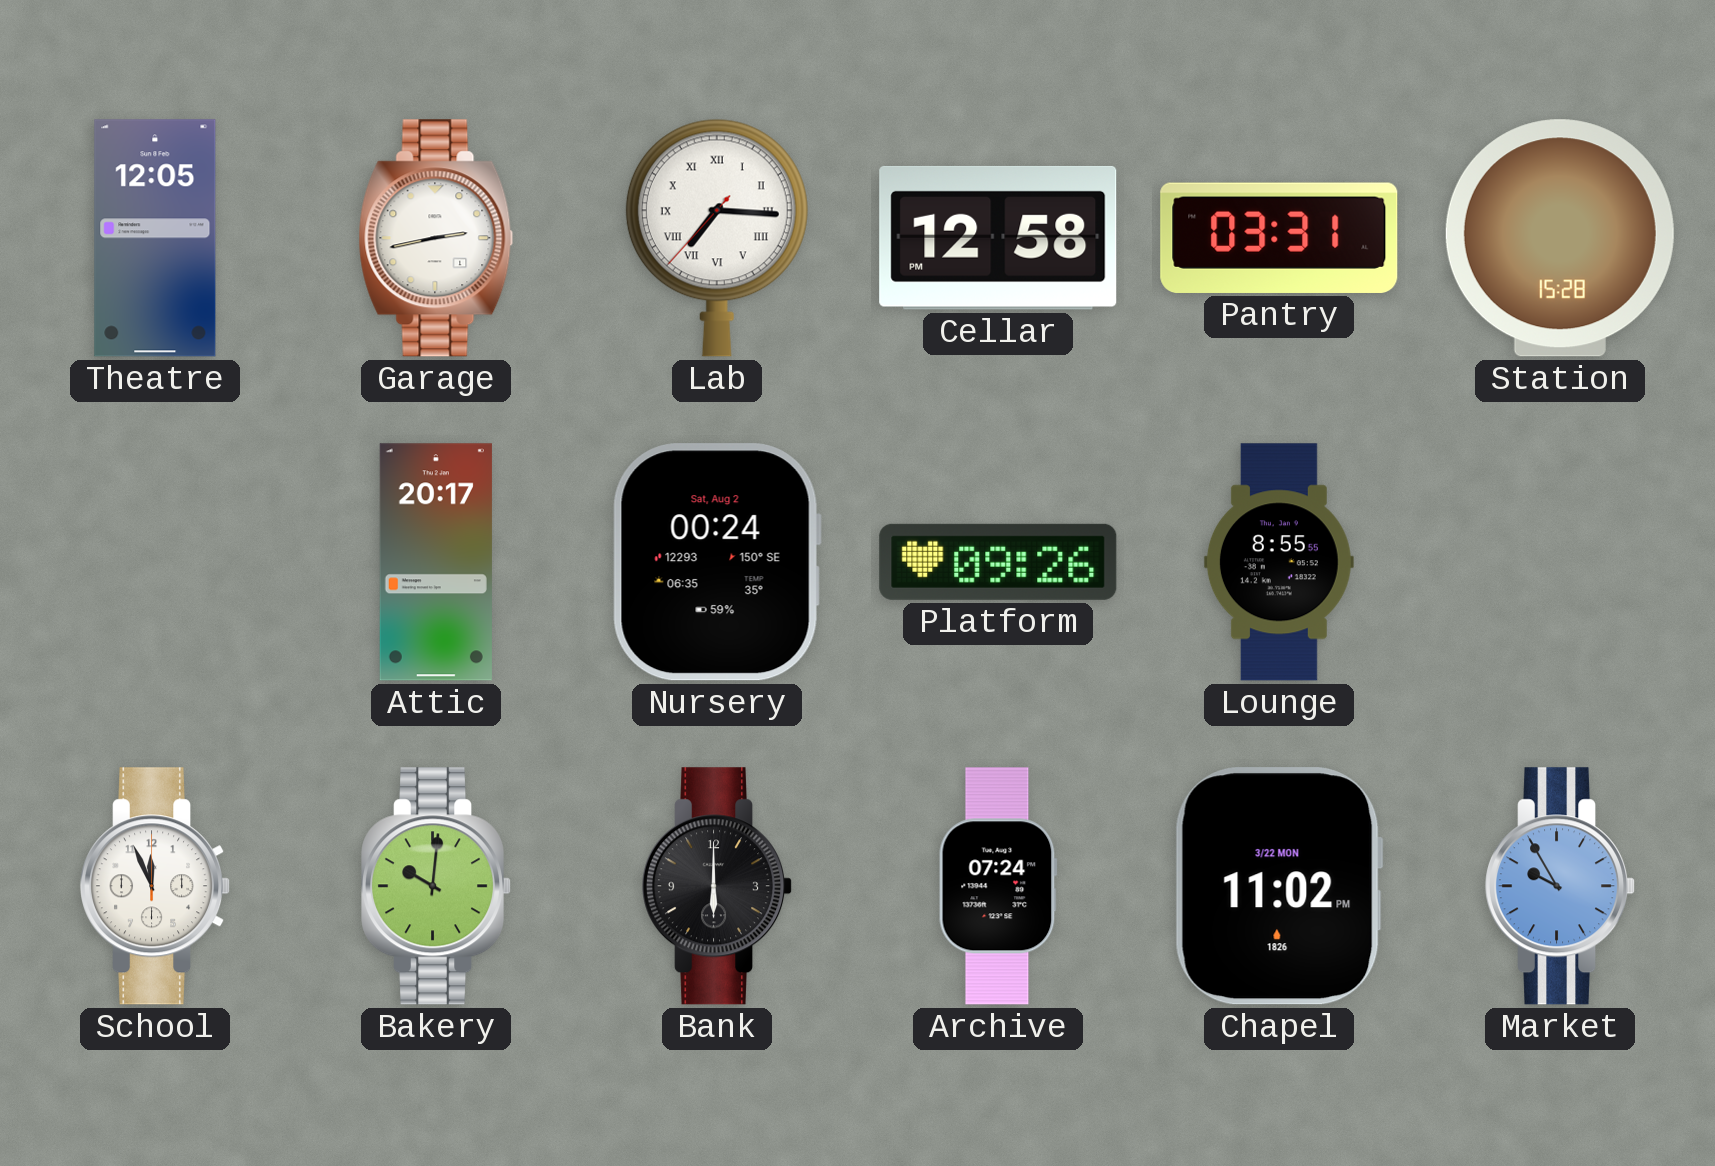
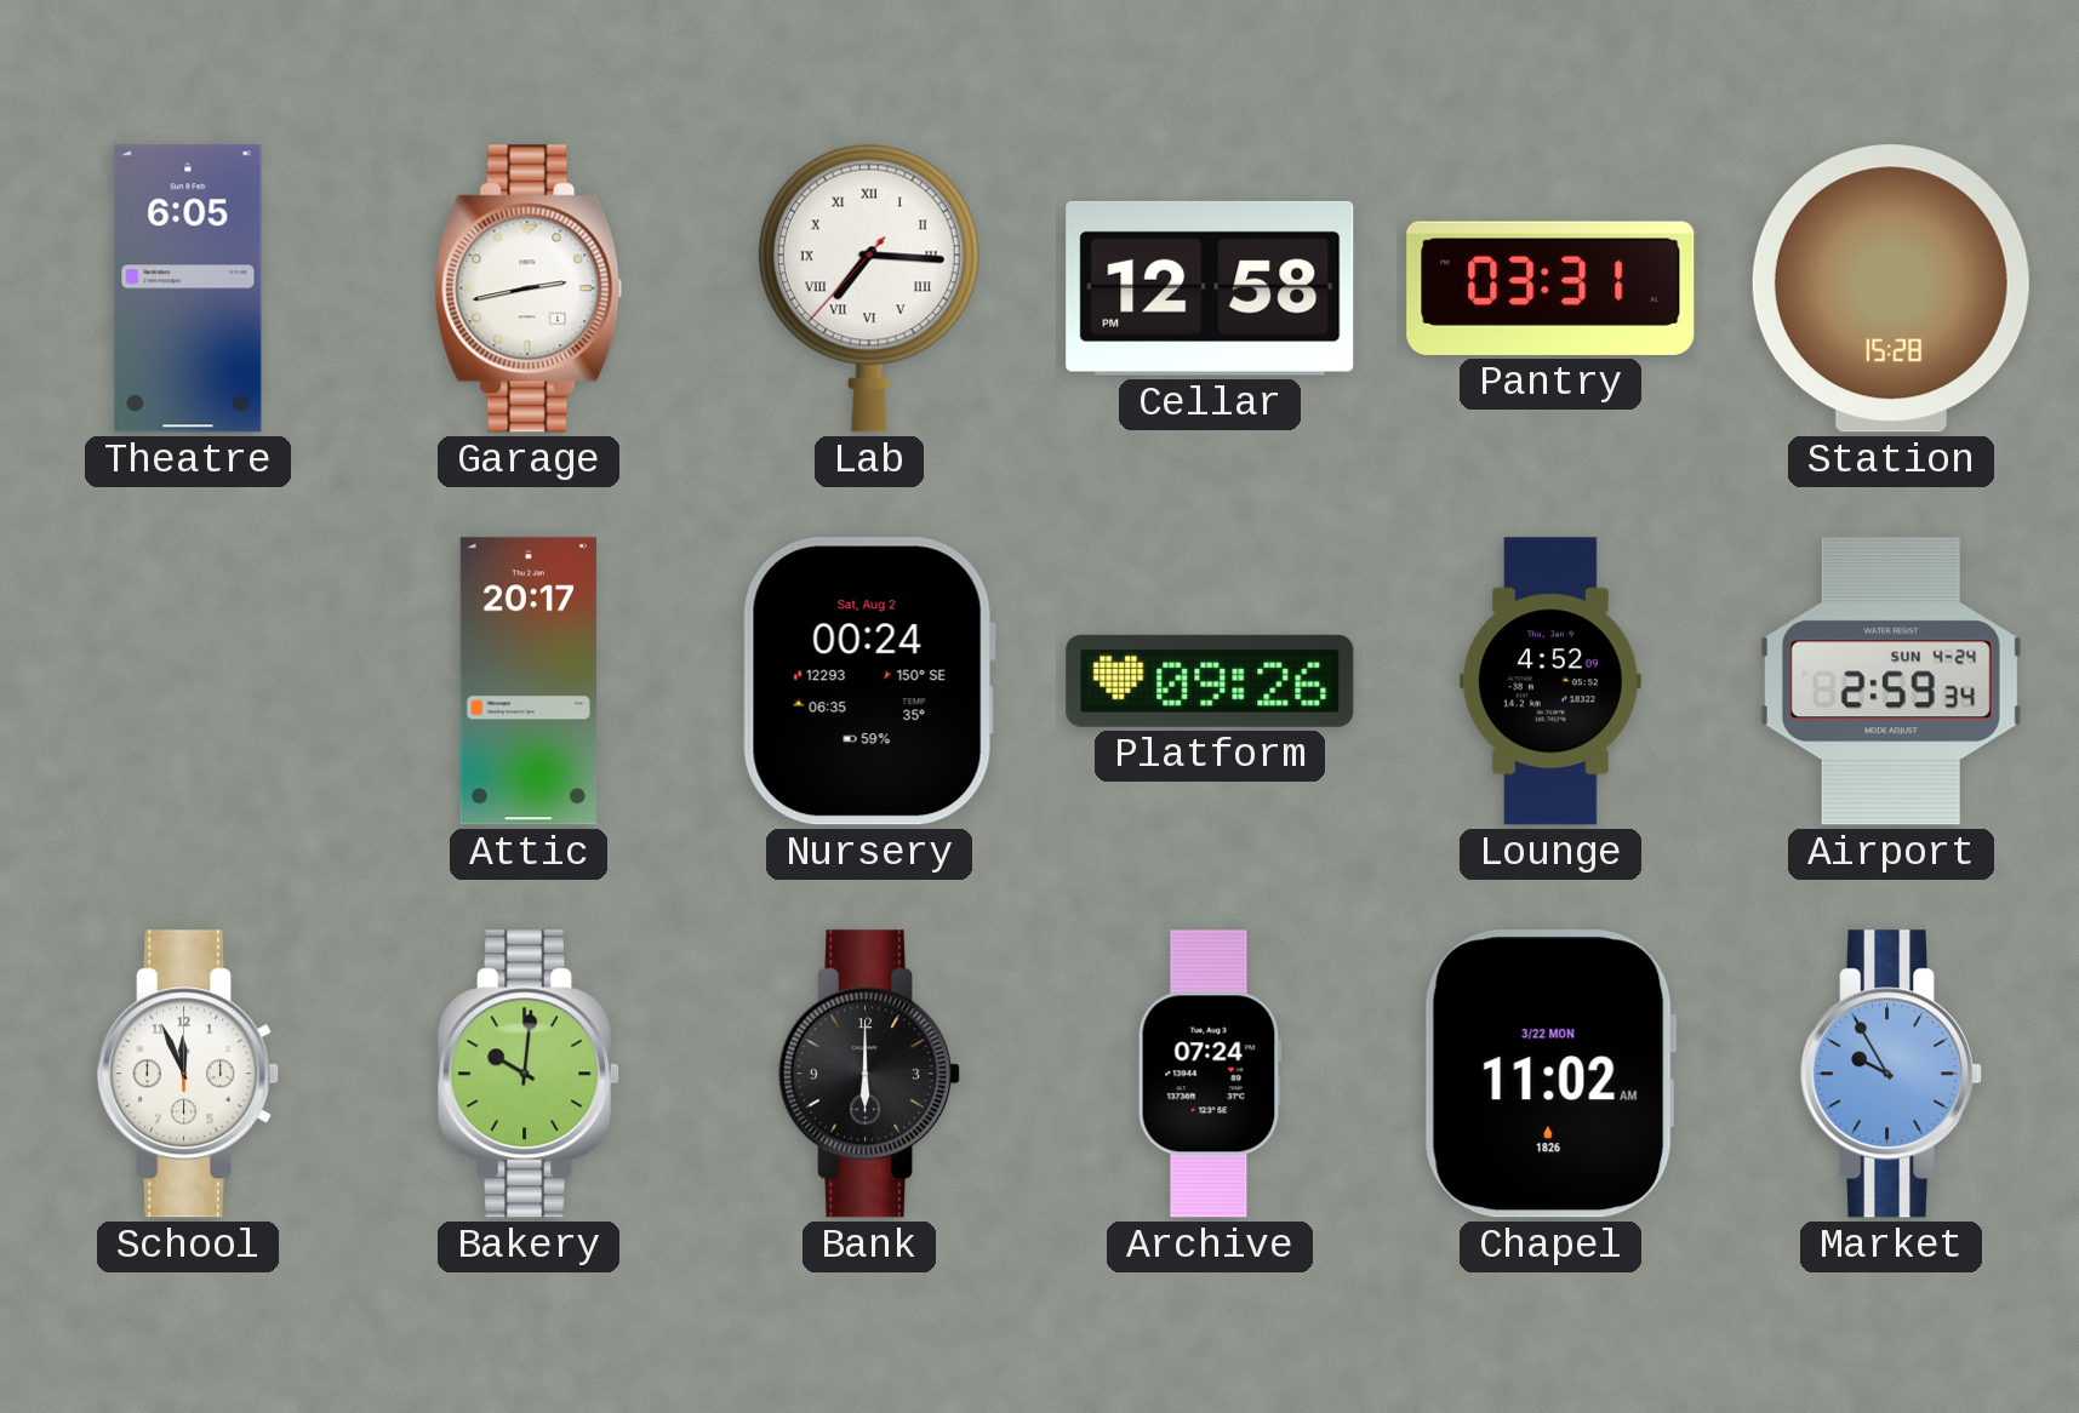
Theatre: 12:05 -> 6:05 (188, 288)
Lounge: 8:55 -> 4:52 (1550, 681)
Airport: none -> 2:59 (1891, 681)
Chapel: 11:02 PM -> 11:02 AM (1550, 1074)
